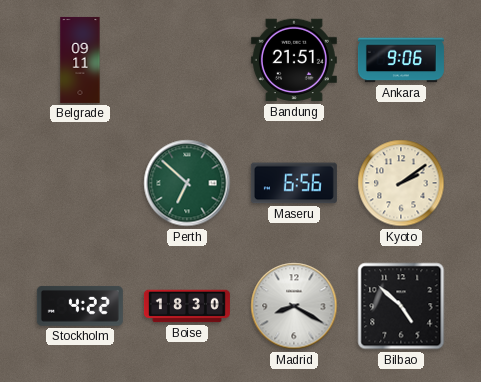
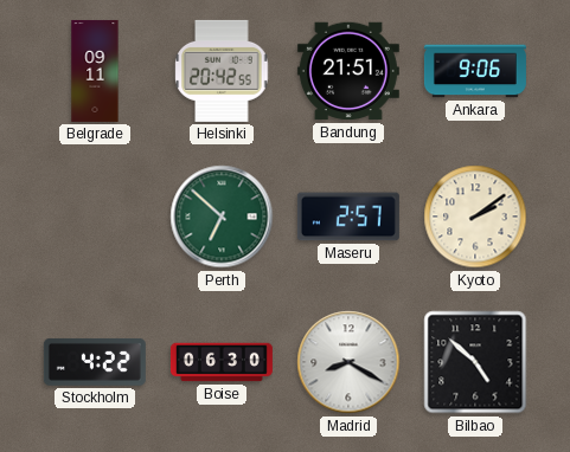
Helsinki: none -> 20:42 (222, 71)
Maseru: 6:56 -> 2:57 (348, 217)
Boise: 18:30 -> 06:30 (222, 362)
